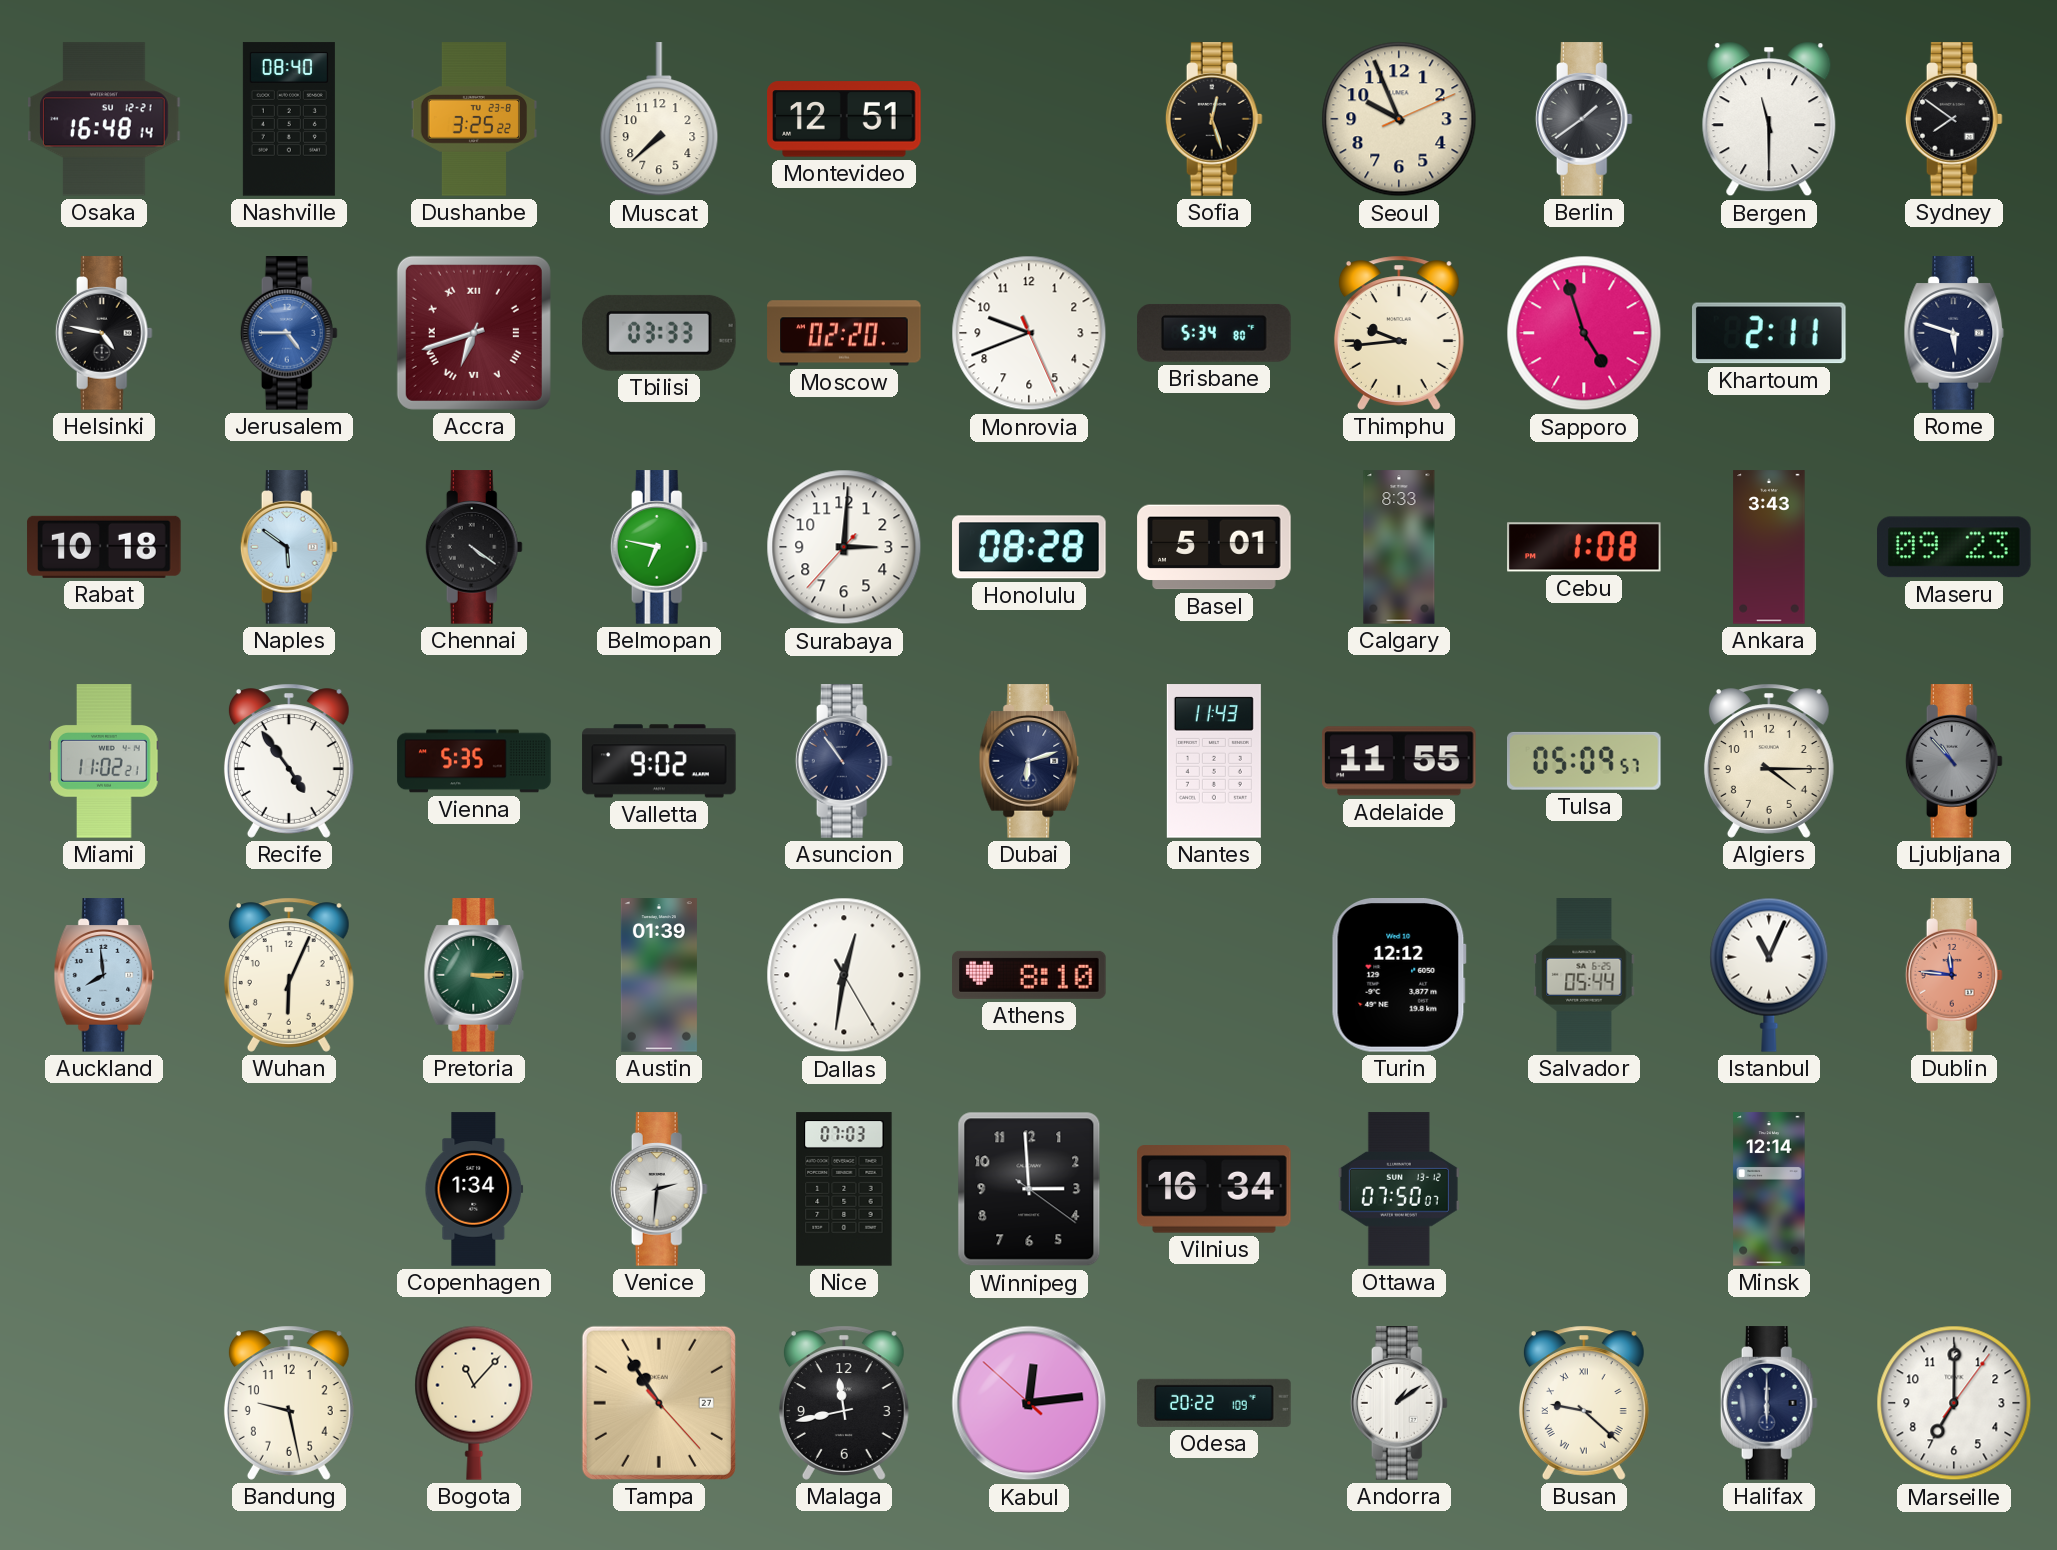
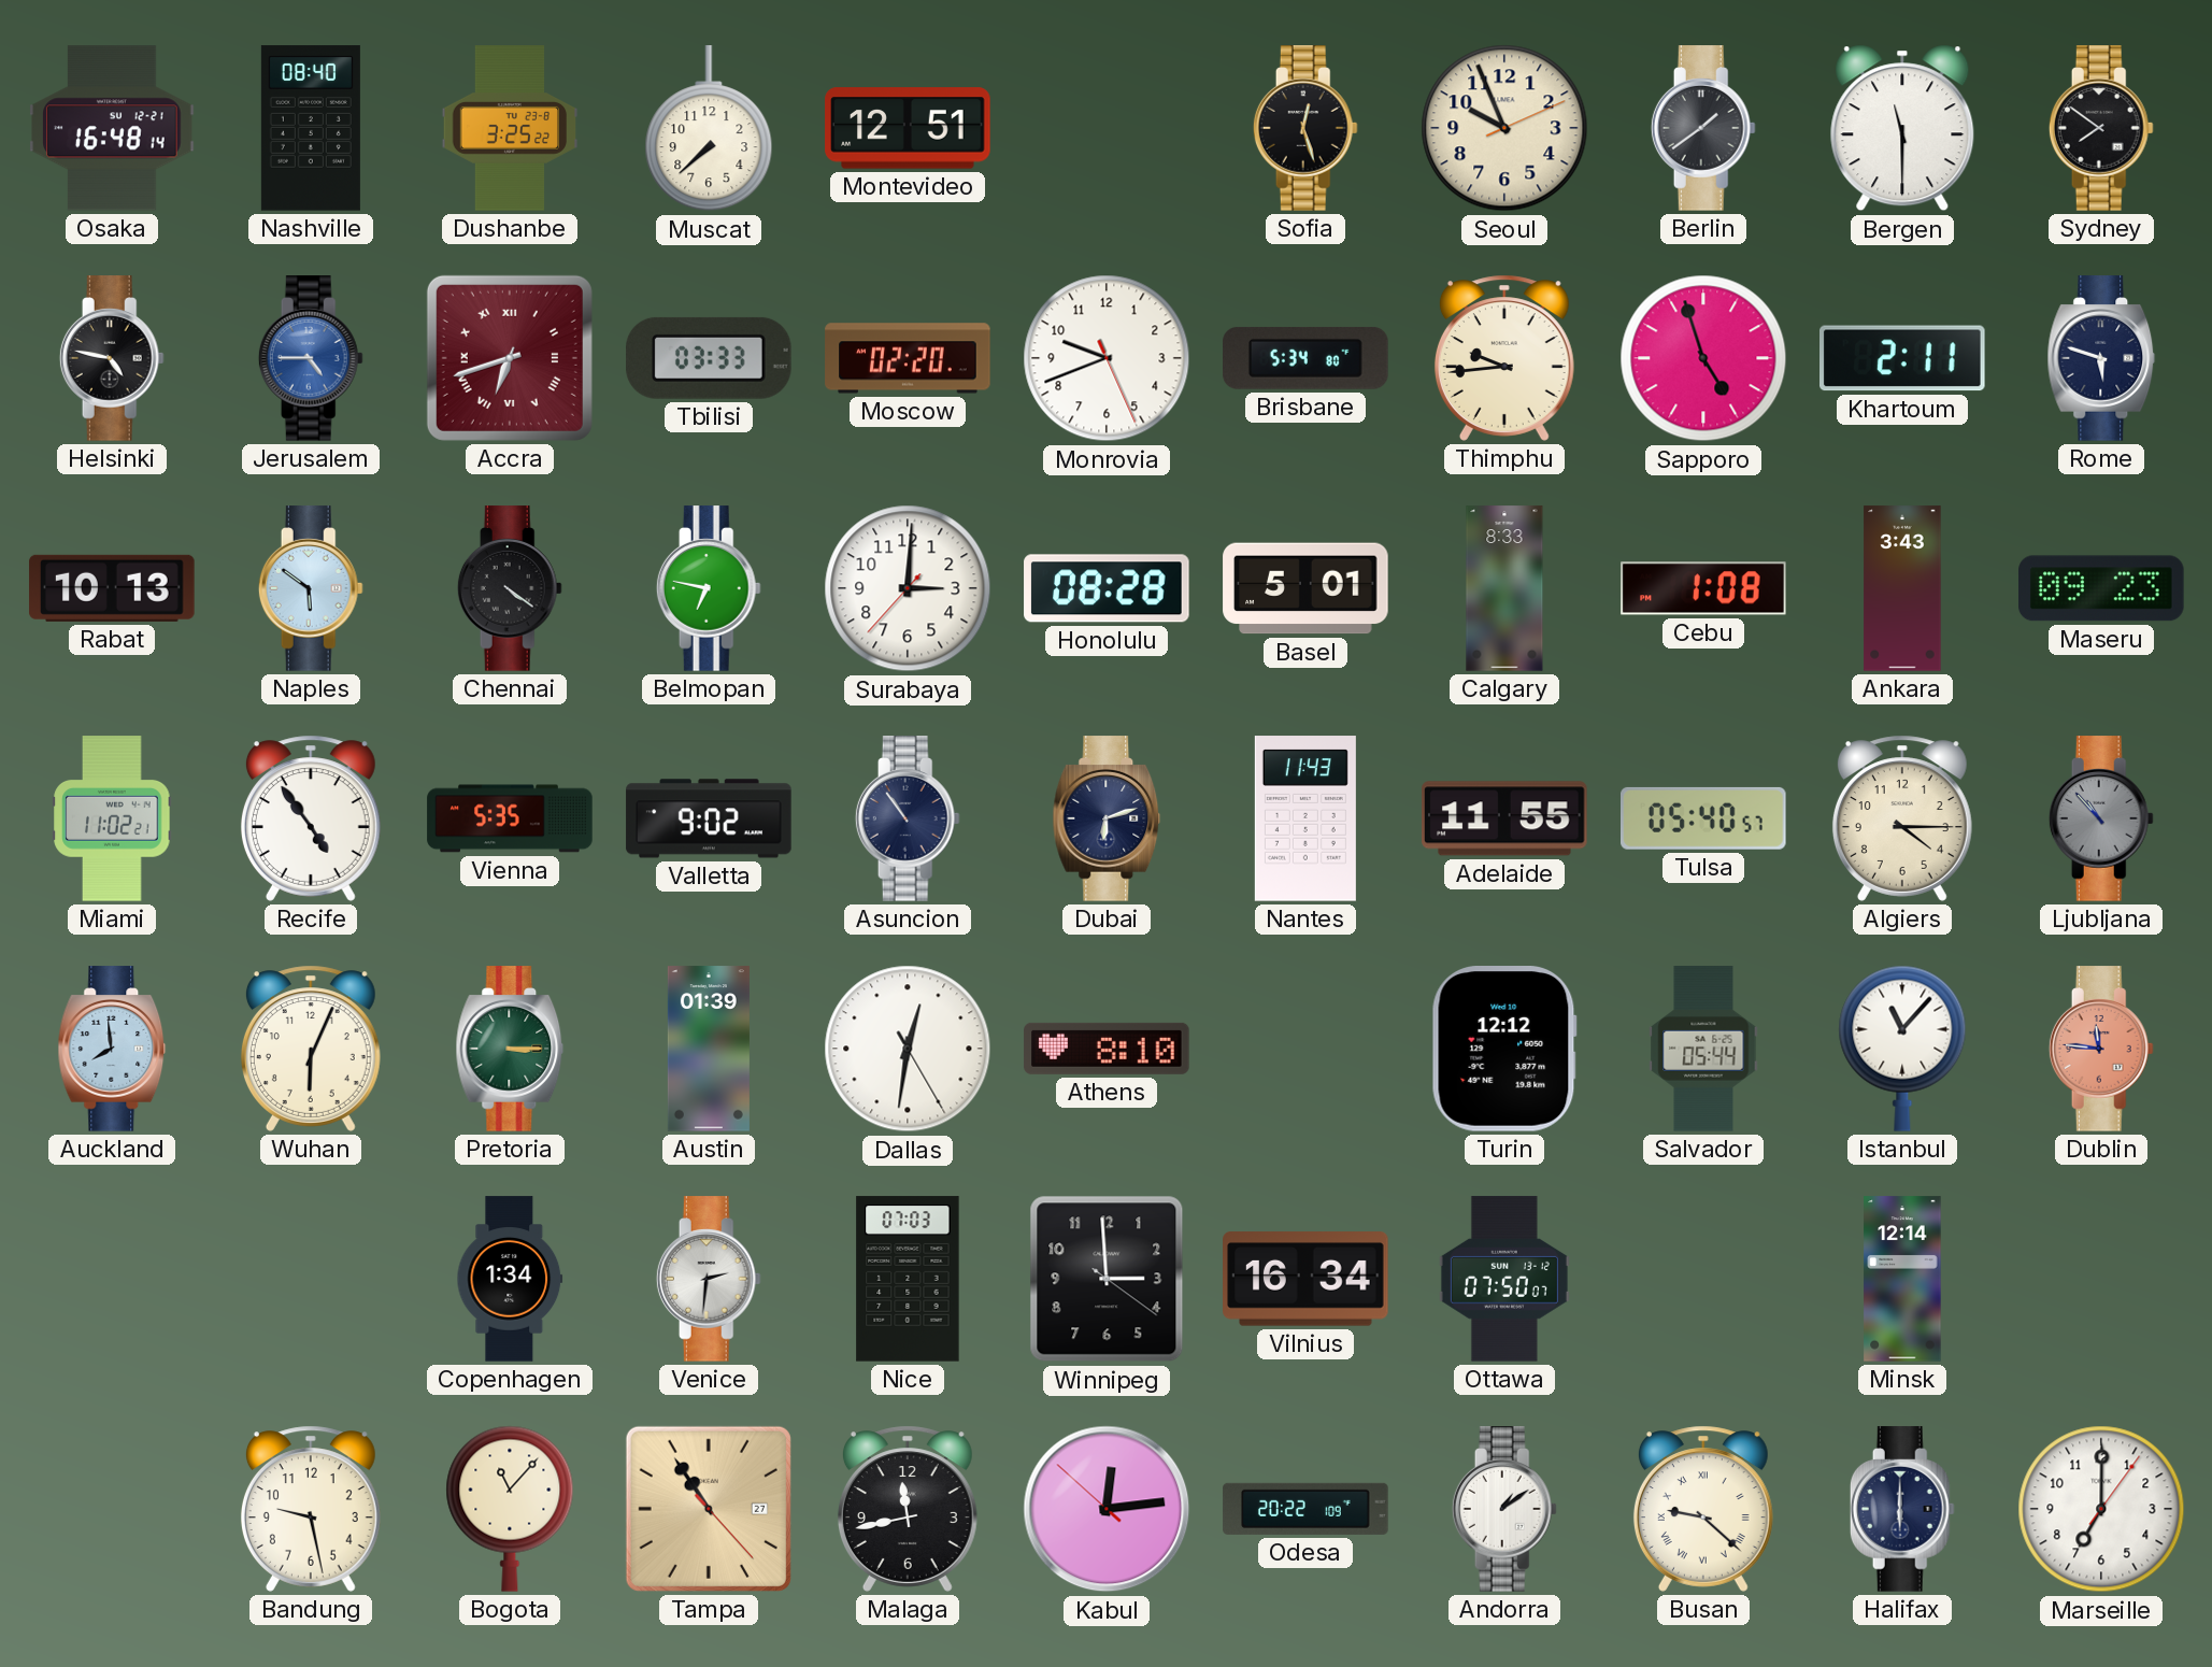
Rabat: 10:18 -> 10:13 (112, 588)
Tulsa: 05:09 -> 05:40 (1704, 818)
Istanbul: 11:04 -> 11:07 (1902, 1049)
